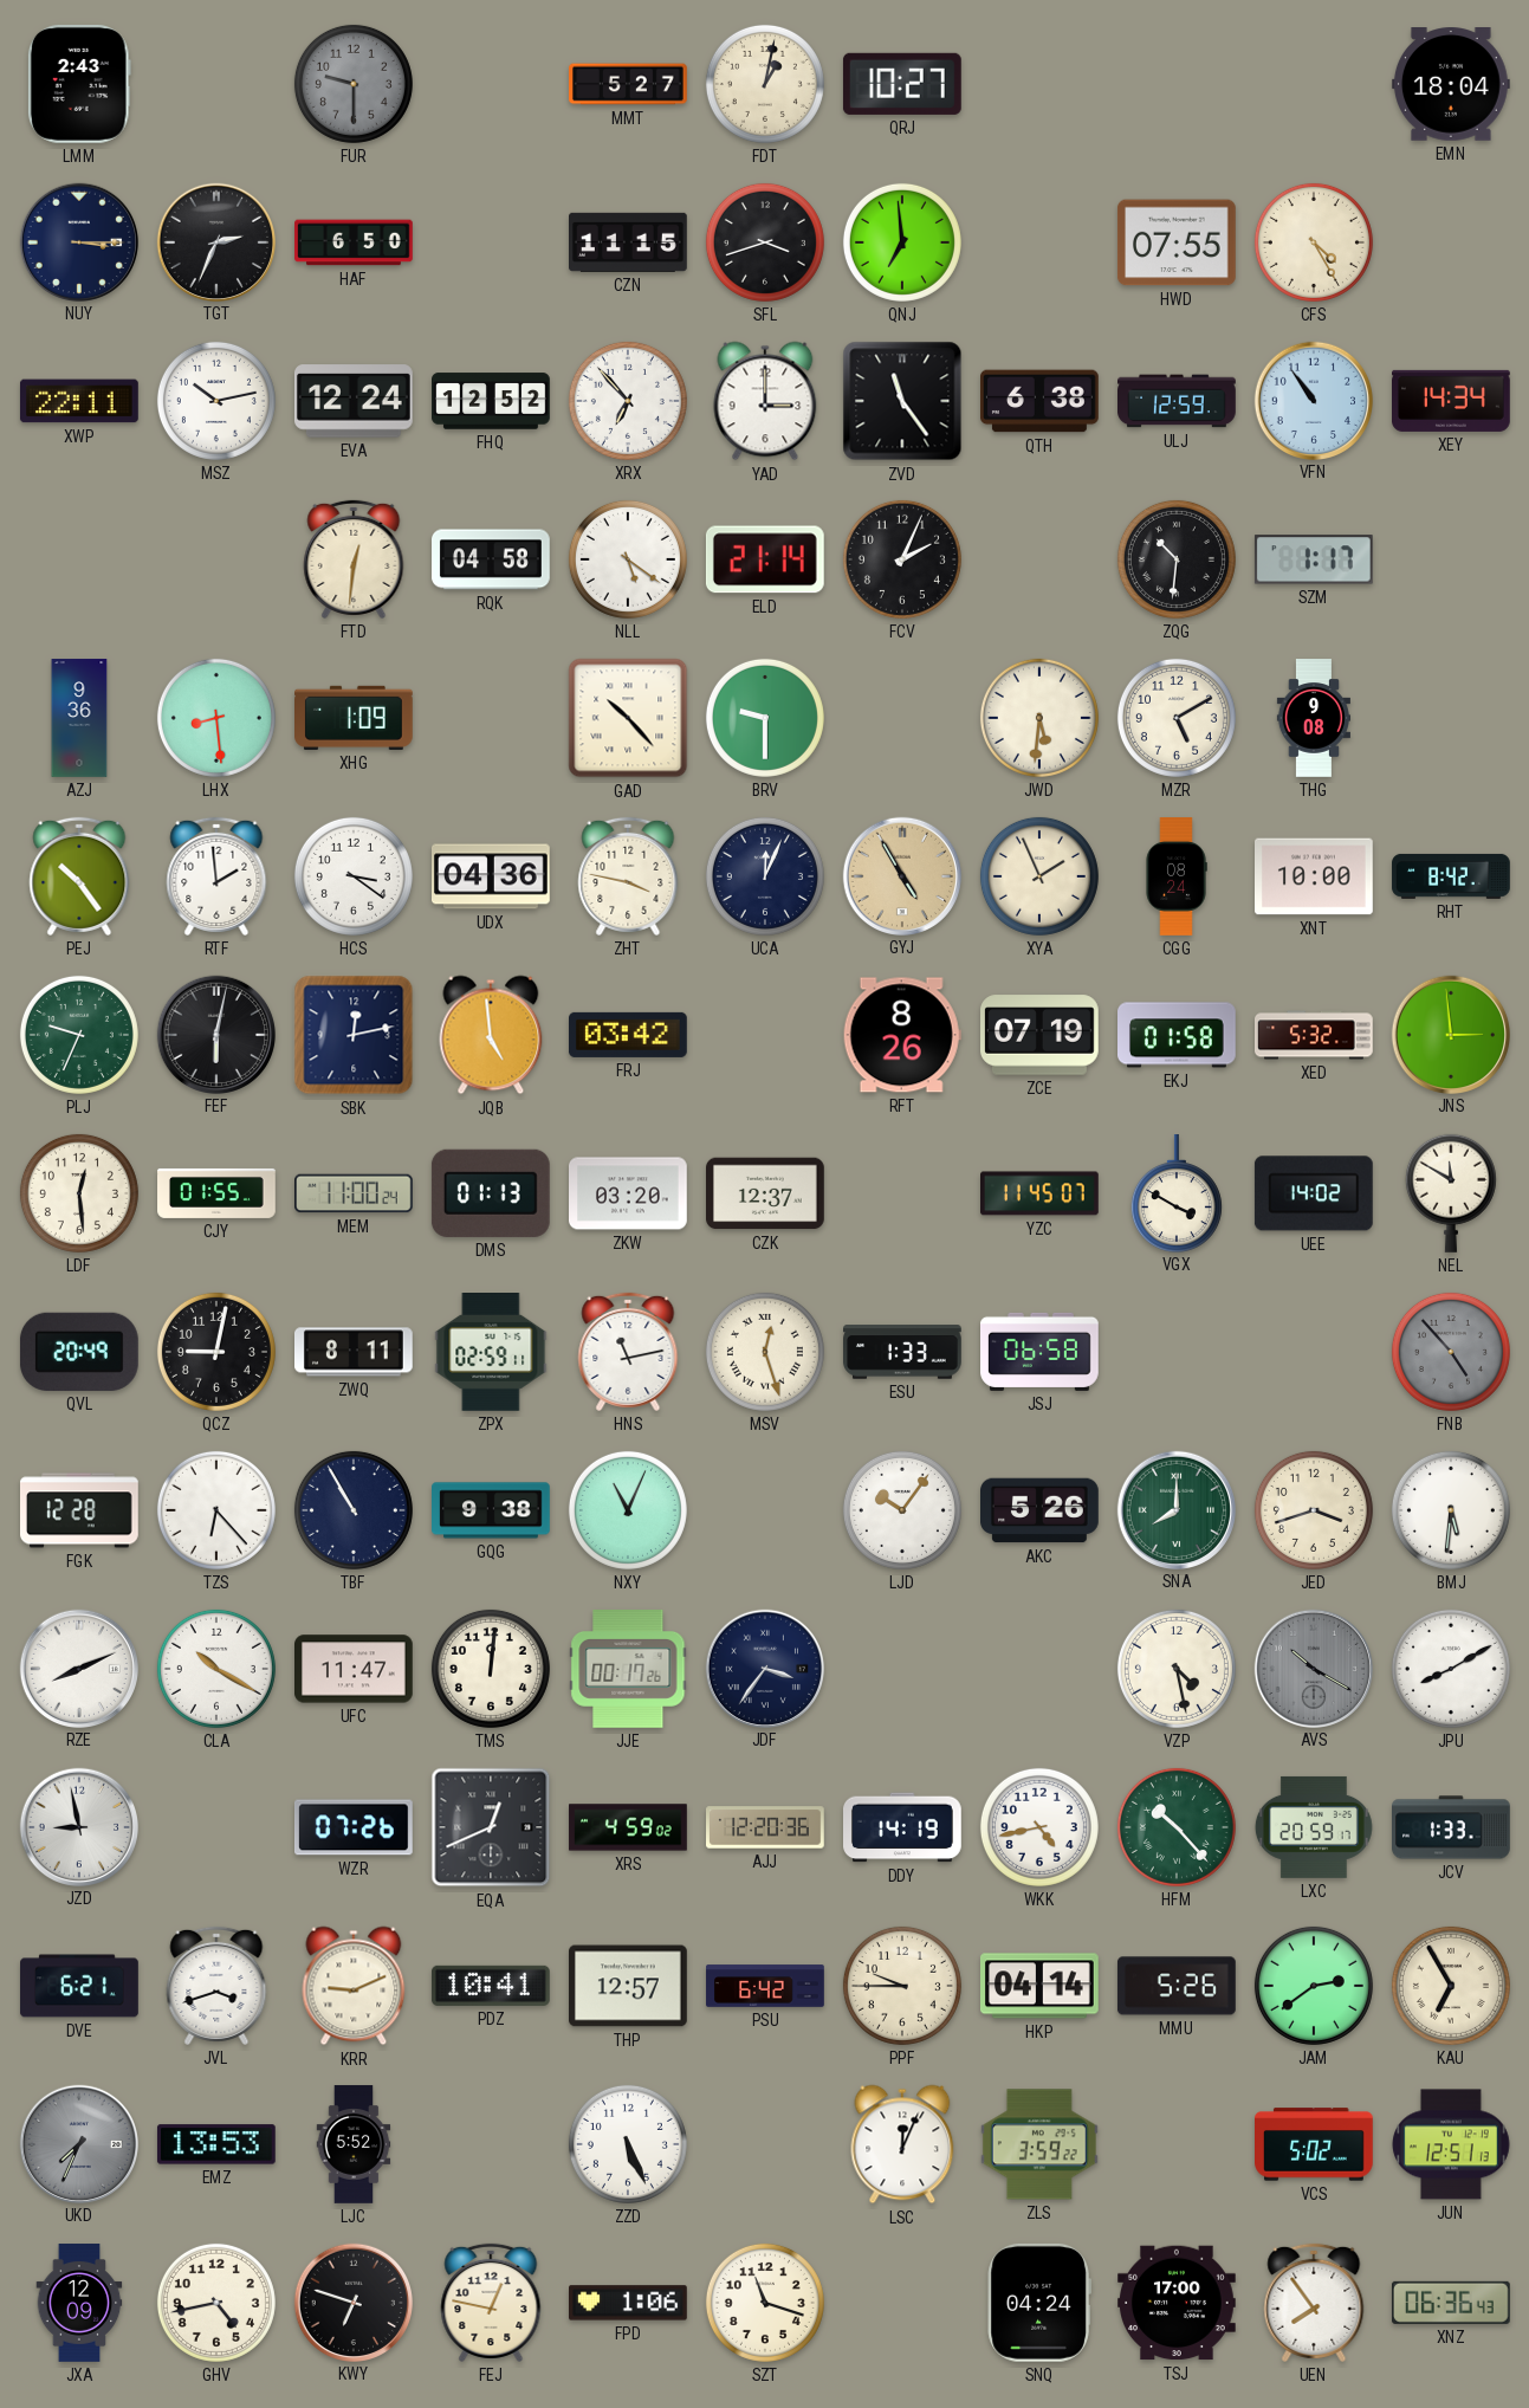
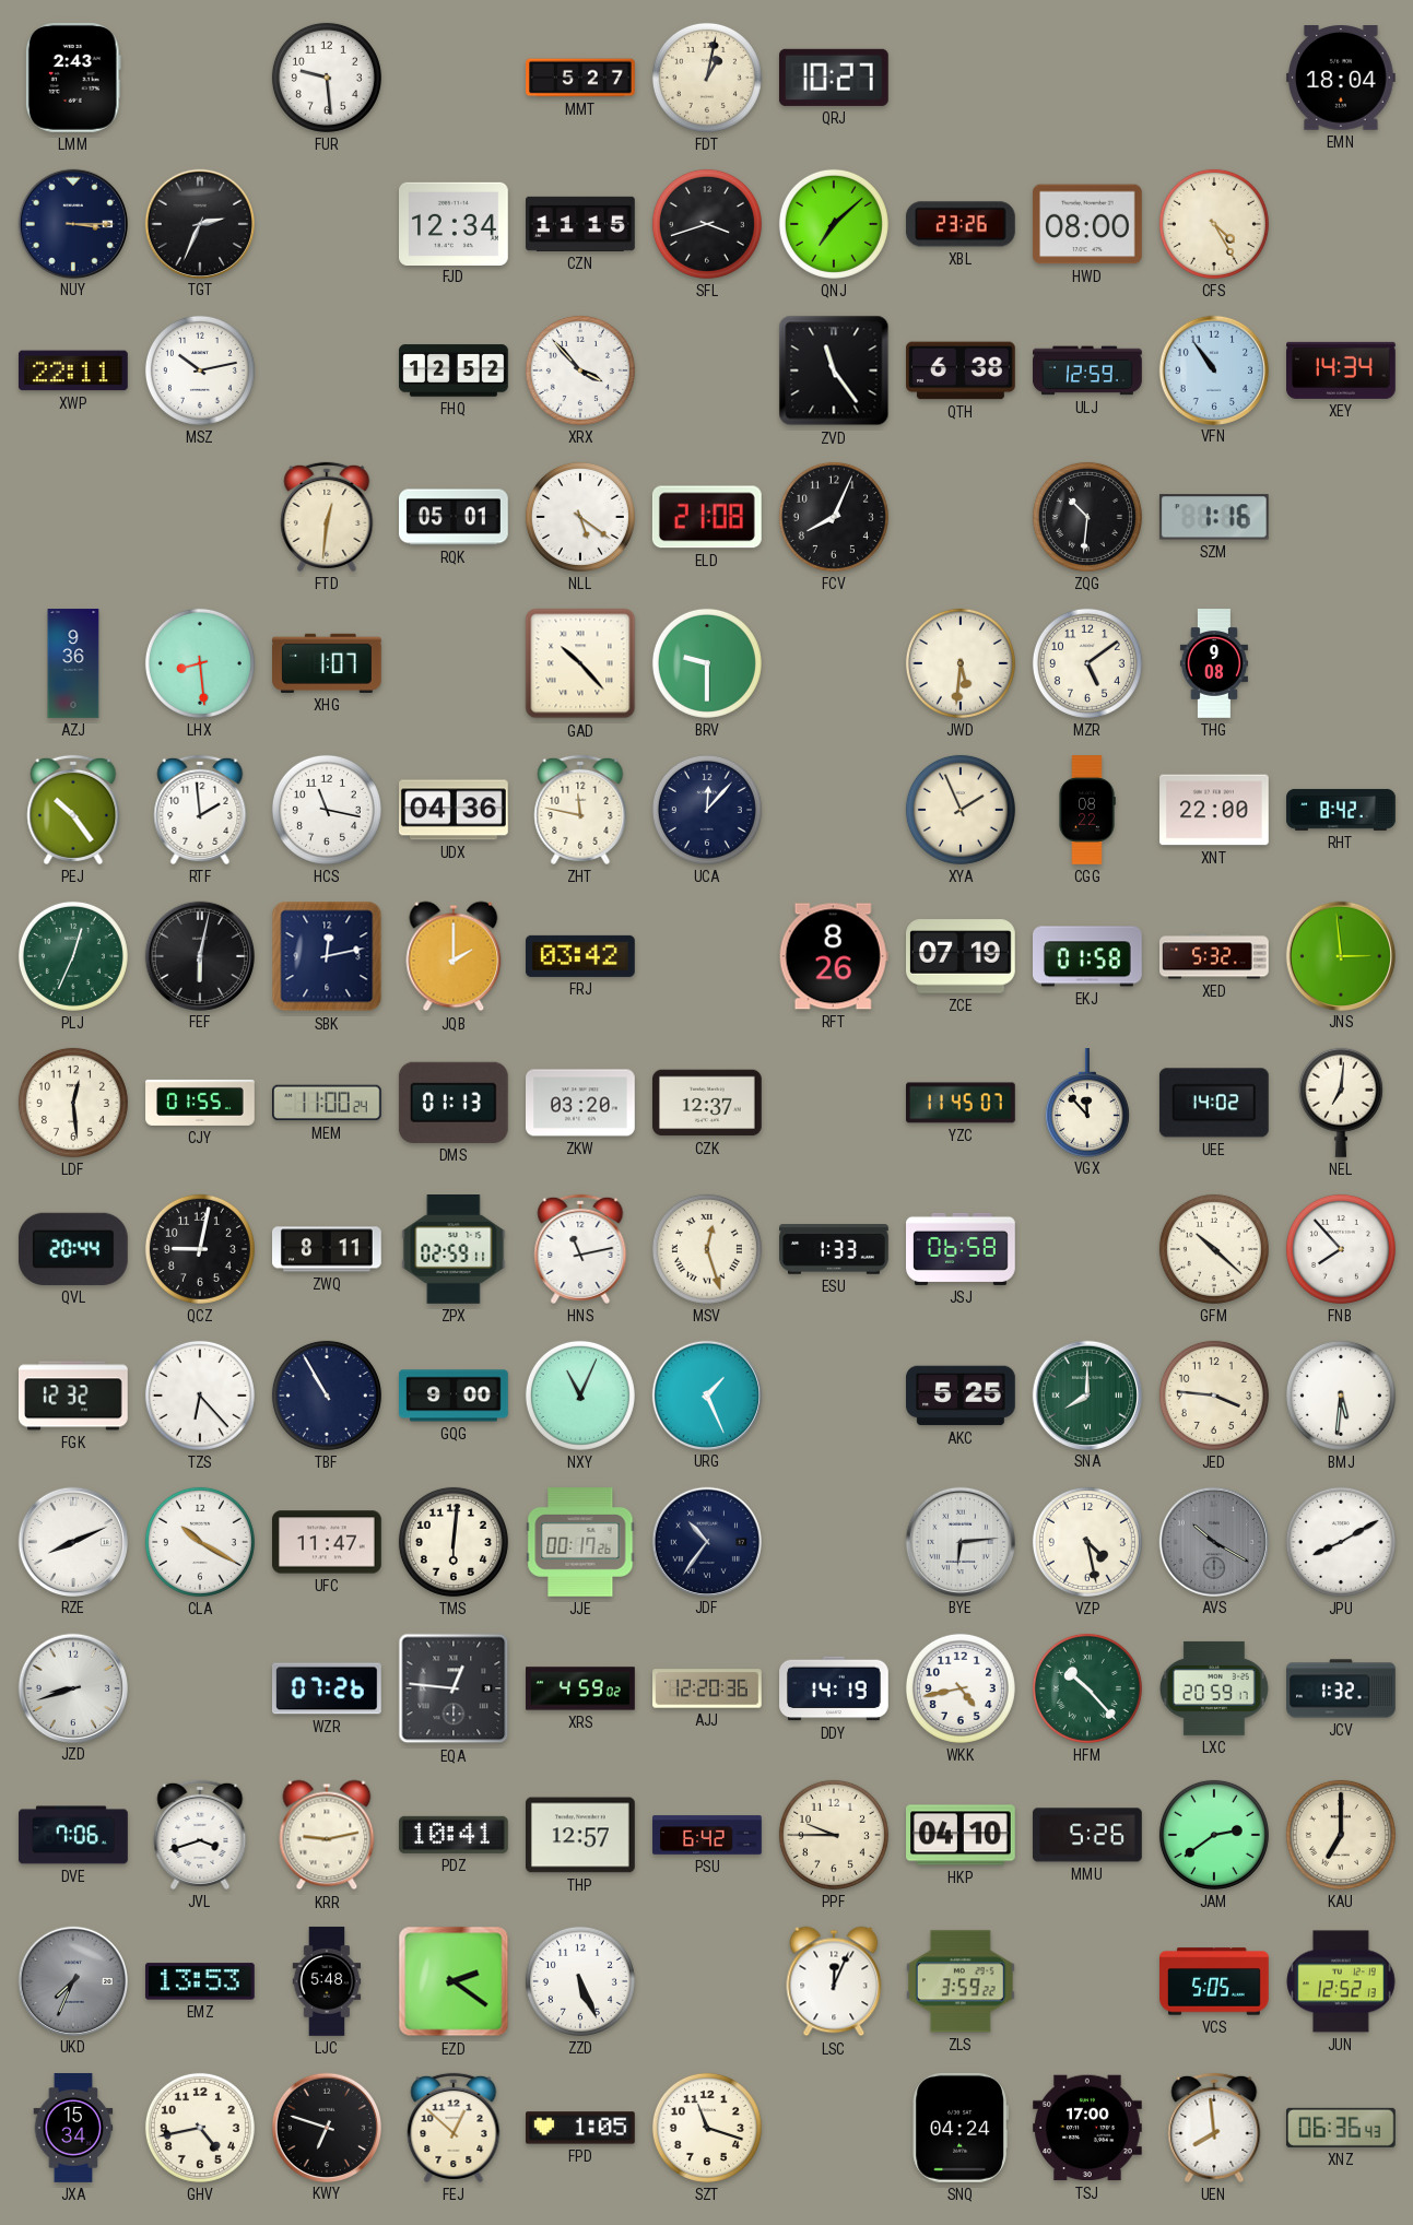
FUR: 9:30 -> 9:29 (327, 78)
FUR dial: grey -> white (327, 78)
HAF: 6:50 -> none (354, 242)
FJD: none -> 12:34 (455, 223)
QNJ: 6:59 -> 7:08 (834, 224)
XBL: none -> 23:26 (961, 224)
HWD: 07:55 -> 08:00 (1087, 224)
EVA: 12:24 -> none (354, 401)
XRX: 6:53 -> 3:53 (580, 370)
YAD: 3:00 -> none (765, 401)
RQK: 04:58 -> 05:01 (455, 517)
ELD: 21:14 -> 21:08 (707, 517)
FCV: 2:04 -> 8:04 (834, 517)
SZM: 1:17 -> 1:16 (1214, 517)
XHG: 1:09 -> 1:07 (328, 663)
MZR: 5:10 -> 5:09 (1087, 663)
HCS: 3:21 -> 11:17 (327, 810)
ZHT: 3:47 -> 11:47 (580, 810)
UCA: 12:04 -> 12:07 (707, 810)
GYJ: 4:55 -> none (901, 875)
CGG: 08:24 -> 08:22 (1087, 810)
XNT: 10:00 -> 22:00 (1215, 810)
PLJ: 9:34 -> 12:34 (73, 956)
JQB: 4:59 -> 2:00 (454, 956)
VGX: 3:50 -> 11:53 (1087, 1103)
NEL: 11:50 -> 7:01 (1341, 1103)
QVL: 20:49 -> 20:44 (73, 1249)
GFM: none -> 10:22 (1214, 1249)
FNB: 4:53 -> 7:53 (1341, 1249)
FNB dial: grey -> white (1341, 1249)
FGK: 12:28 -> 12:32 (74, 1396)
GQG: 9:38 -> 9:00 (455, 1396)
URG: none -> 1:26 (706, 1394)
LJD: 10:06 -> none (902, 1510)
AKC: 5:26 -> 5:25 (962, 1396)
JED: 3:42 -> 3:46 (1214, 1396)
TMS: 12:01 -> 6:01 (454, 1542)
JDF: 3:36 -> 10:36 (706, 1541)
BYE: none -> 6:14 (959, 1541)
JZD: 8:58 -> 8:42 (72, 1687)
EQA: 12:41 -> 12:46 (454, 1688)
JCV: 1:33 -> 1:32 (1342, 1688)
DVE: 6:21 -> 7:06 (73, 1835)
KRR: 9:11 -> 9:13 (327, 1835)
HKP: 04:14 -> 04:10 (962, 1835)
KAU: 6:55 -> 7:00 (1341, 1835)
LJC: 5:52 -> 5:48 (327, 1981)
EZD: none -> 2:21 (454, 1981)
VCS: 5:02 -> 5:05 (1215, 1981)
JUN: 12:51 -> 12:52 (1341, 1981)
JXA: 12:09 -> 15:34 (73, 2128)
FEJ: 12:47 -> 12:52 (454, 2128)
FPD: 1:06 -> 1:05 (581, 2128)
UEN: 7:54 -> 7:59 (1214, 2128)
